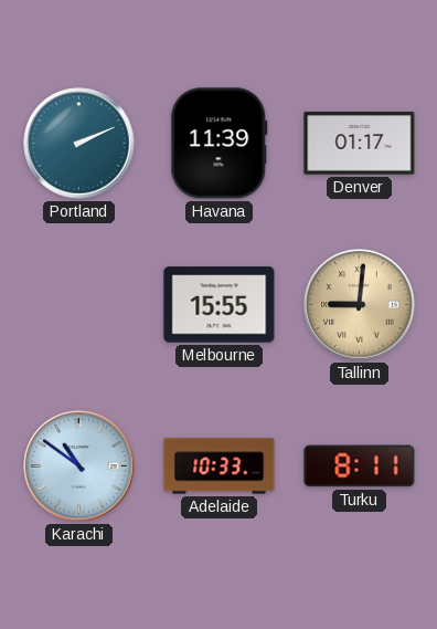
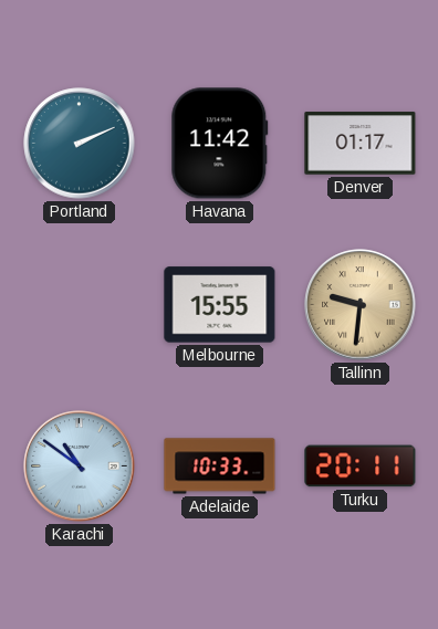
Havana: 11:39 -> 11:42 (220, 144)
Tallinn: 9:01 -> 9:31 (361, 305)
Turku: 8:11 -> 20:11 (361, 466)
